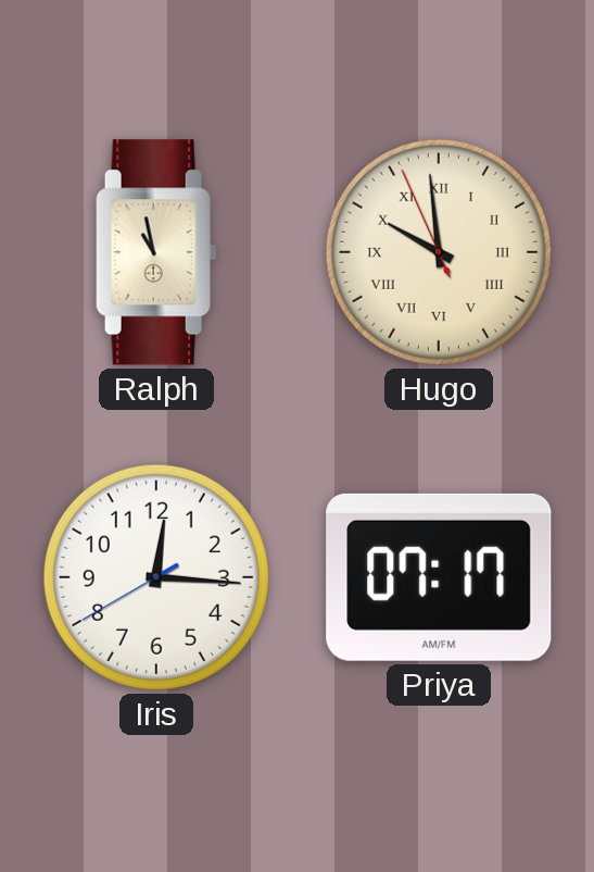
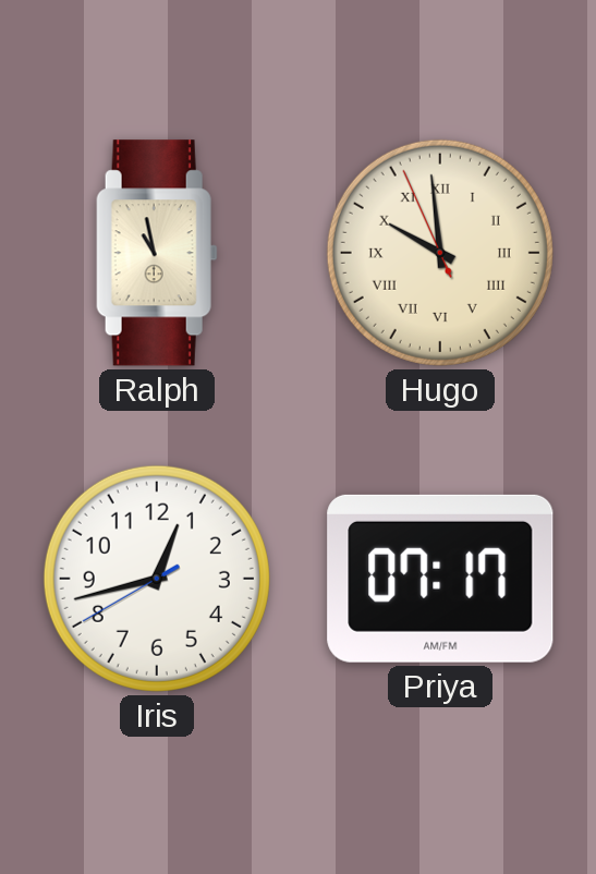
Iris: 12:15 -> 12:42 (157, 579)
